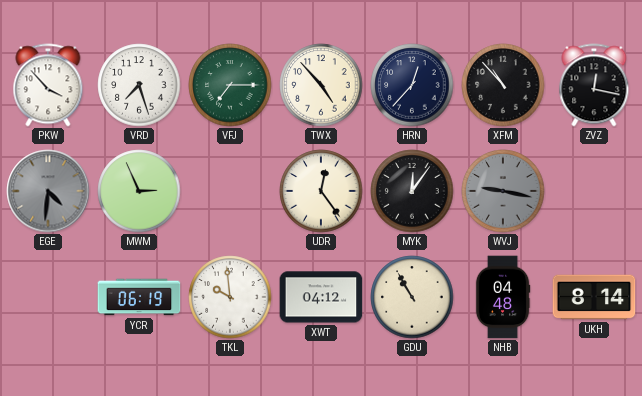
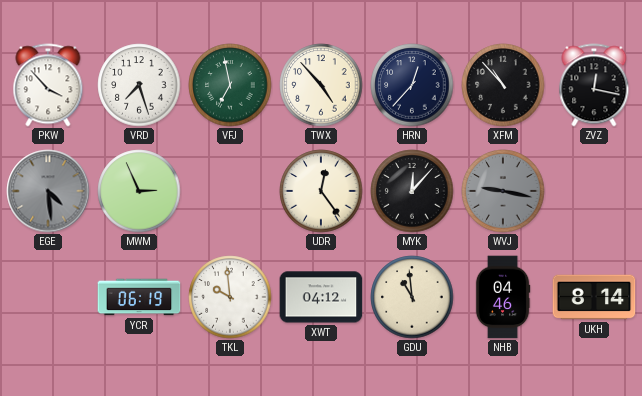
VFJ: 7:15 -> 6:58 (230, 85)
EGE: 4:31 -> 4:29 (48, 191)
MYK: 12:06 -> 12:07 (412, 191)
GDU: 10:55 -> 10:59 (412, 297)
NHB: 04:48 -> 04:46 (503, 297)
